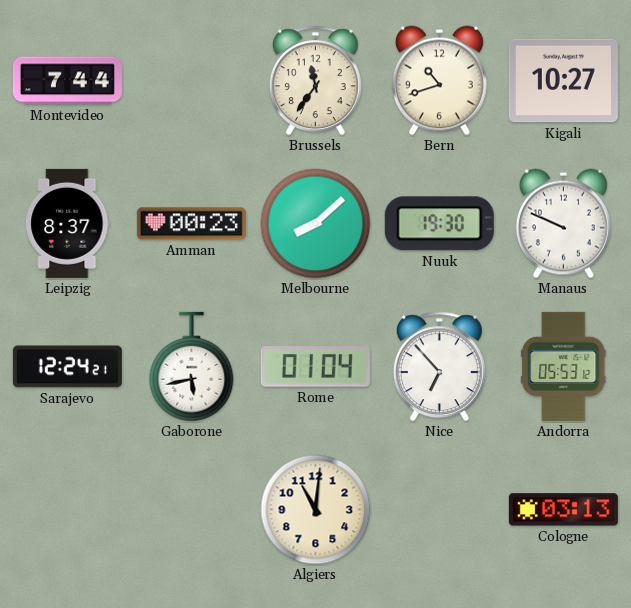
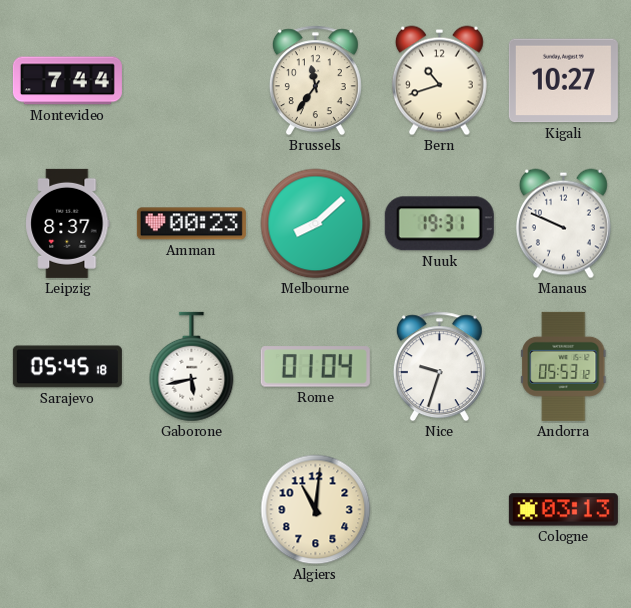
Nuuk: 19:30 -> 19:31 (439, 224)
Sarajevo: 12:24 -> 05:45 (67, 367)
Nice: 6:53 -> 9:33 (439, 367)
